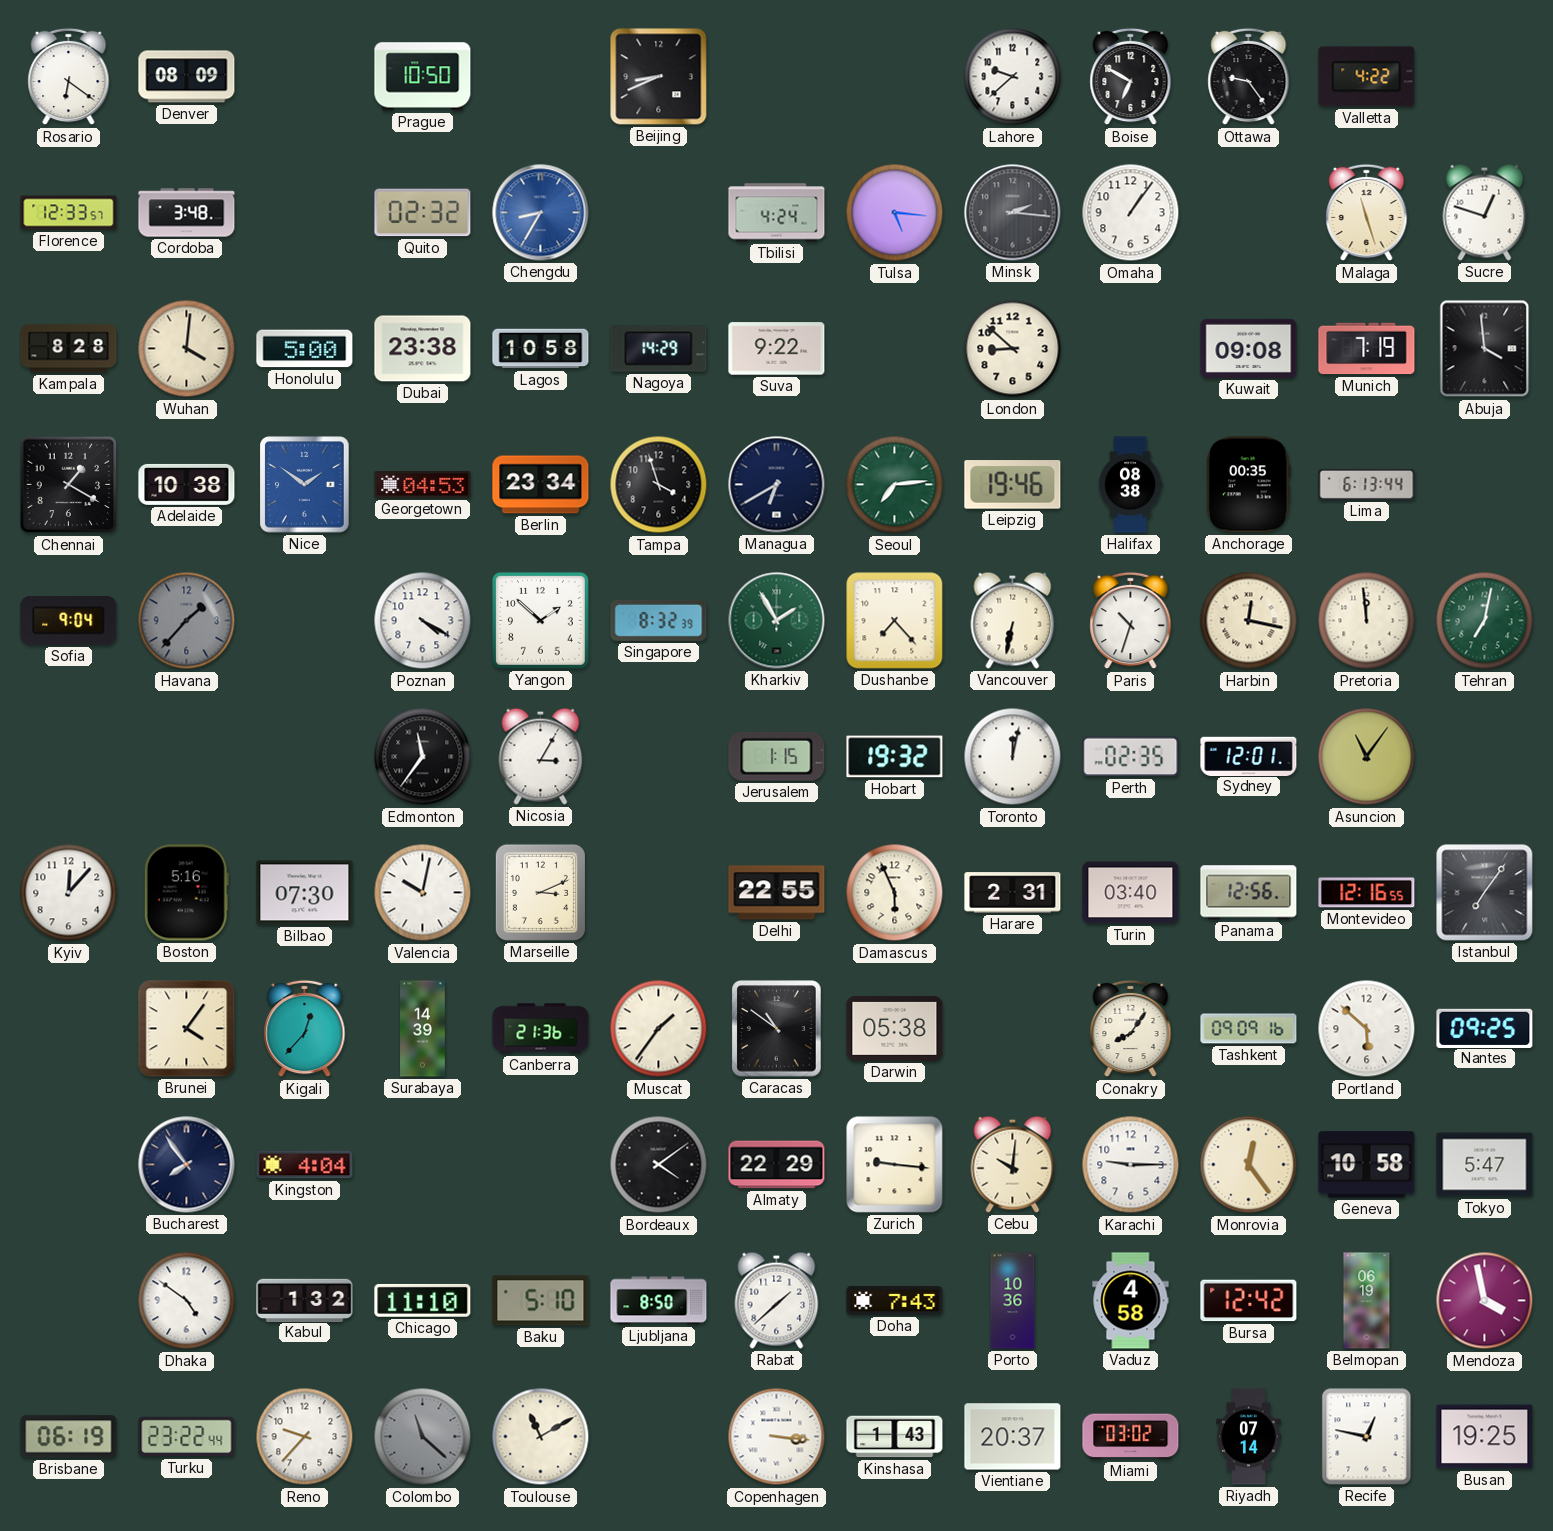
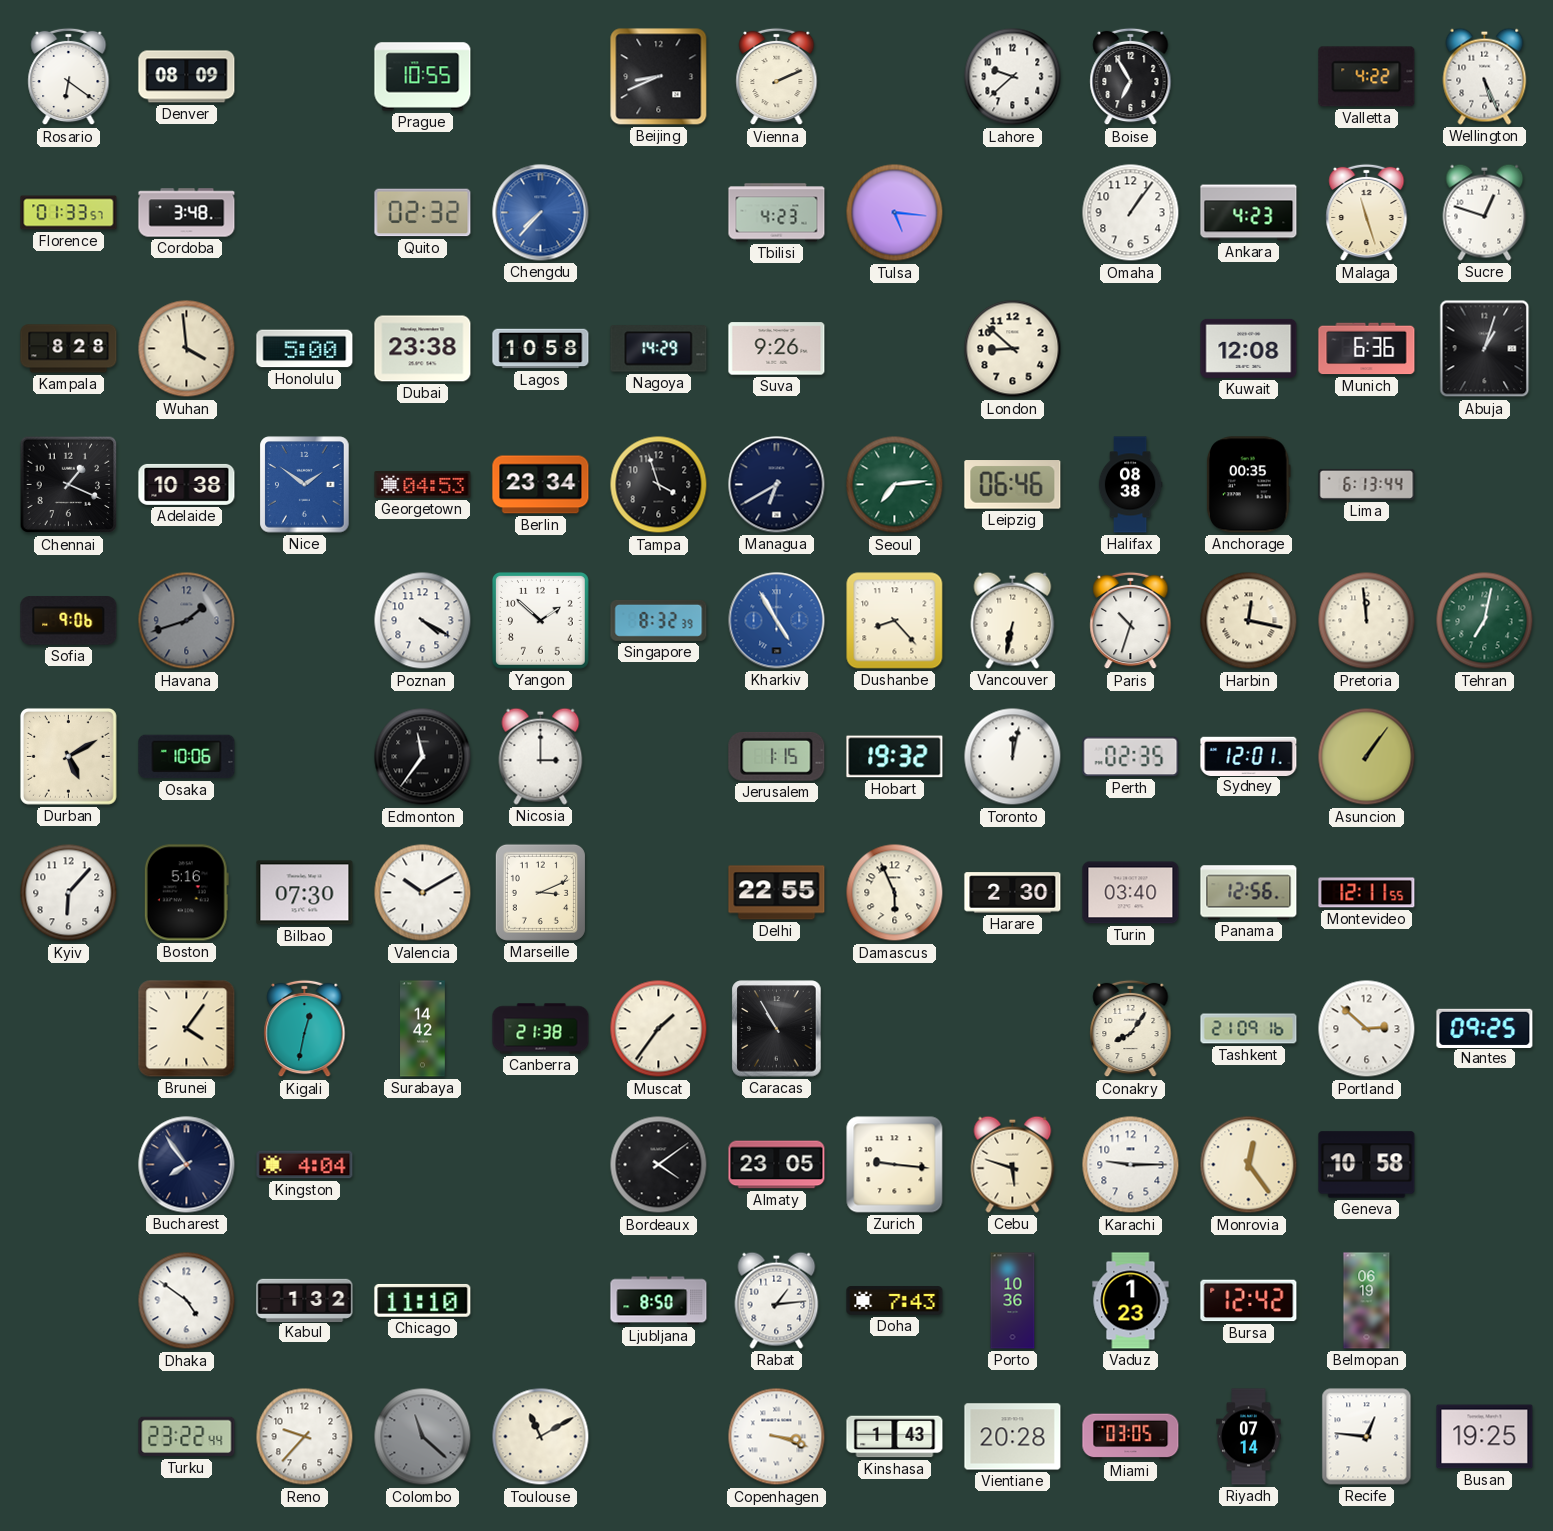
Prague: 10:50 -> 10:55 (423, 77)
Vienna: none -> 2:11 (777, 77)
Boise: 6:50 -> 6:55 (1131, 77)
Ottawa: 9:24 -> none (1249, 77)
Wellington: none -> 5:26 (1485, 76)
Florence: 12:33 -> 01:33 (69, 213)
Chengdu: 8:35 -> 7:37 (541, 213)
Tbilisi: 4:24 -> 4:23 (777, 213)
Minsk: 2:16 -> none (1013, 213)
Ankara: none -> 4:23 (1249, 213)
Wuhan: 4:01 -> 3:59 (187, 349)
Suva: 9:22 -> 9:26 (777, 349)
Kuwait: 09:08 -> 12:08 (1249, 348)
Munich: 7:19 -> 6:36 (1367, 349)
Abuja: 3:59 -> 1:03 (1485, 349)
Chennai: 1:20 -> 1:19 (69, 485)
Leipzig: 19:46 -> 06:46 (1013, 485)
Sofia: 9:04 -> 9:06 (69, 621)
Havana: 1:37 -> 1:42 (187, 621)
Kharkiv: 1:55 -> 4:55 (777, 621)
Kharkiv dial: green -> blue (777, 621)
Dushanbe: 7:23 -> 8:23 (895, 621)
Durban: none -> 5:10 (68, 756)
Osaka: none -> 10:06 (187, 757)
Nicosia: 3:05 -> 3:00 (541, 756)
Asuncion: 11:06 -> 1:06 (1367, 757)
Kyiv: 12:07 -> 6:07 (69, 893)
Valencia: 10:02 -> 10:10 (423, 893)
Harare: 2:31 -> 2:30 (1013, 893)
Montevideo: 12:16 -> 12:11 (1367, 893)
Istanbul: 7:06 -> none (1485, 893)
Kigali: 12:37 -> 12:32 (305, 1029)
Surabaya: 14:39 -> 14:42 (423, 1029)
Canberra: 21:36 -> 21:38 (541, 1029)
Caracas: 10:51 -> 10:55 (777, 1029)
Darwin: 05:38 -> none (895, 1028)
Tashkent: 09:09 -> 21:09 (1249, 1029)
Portland: 5:52 -> 2:52 (1367, 1029)
Almaty: 22:29 -> 23:05 (777, 1165)
Cebu: 10:01 -> 5:48 (1013, 1164)
Tokyo: 5:47 -> none (1485, 1165)
Baku: 5:10 -> none (541, 1301)
Rabat: 1:38 -> 1:14 (777, 1300)
Vaduz: 4:58 -> 1:23 (1131, 1301)
Mendoza: 3:58 -> none (1485, 1301)
Brisbane: 06:19 -> none (69, 1437)
Copenhagen: 3:16 -> 3:18 (777, 1437)
Vientiane: 20:37 -> 20:28 (1013, 1437)
Miami: 03:02 -> 03:05 (1131, 1437)
Recife: 12:47 -> 12:46 (1367, 1437)
